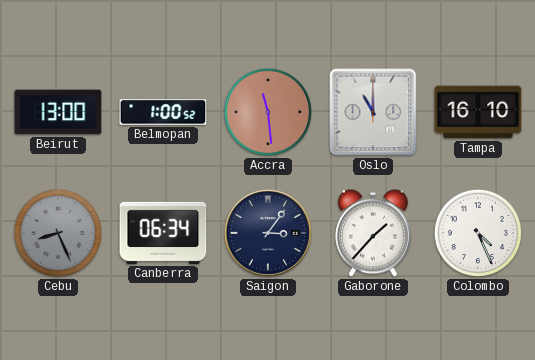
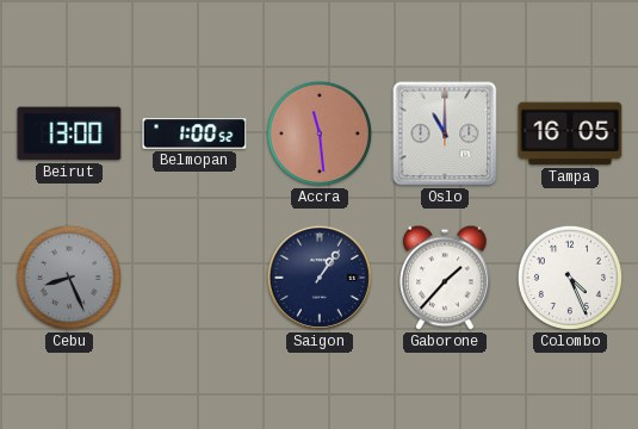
Tampa: 16:10 -> 16:05 (570, 133)
Canberra: 06:34 -> none (163, 233)
Saigon: 3:06 -> 1:06 (320, 278)
